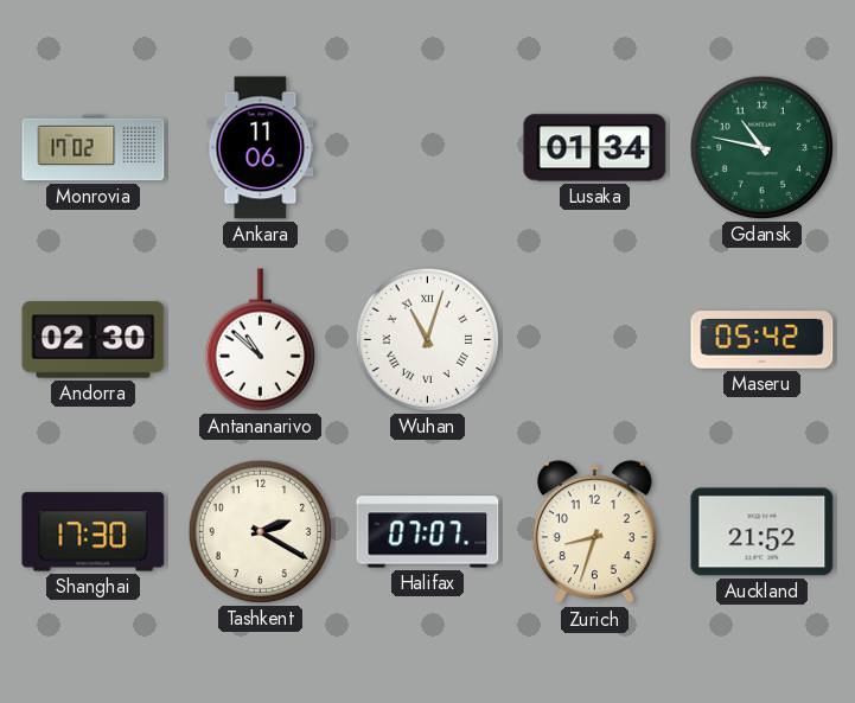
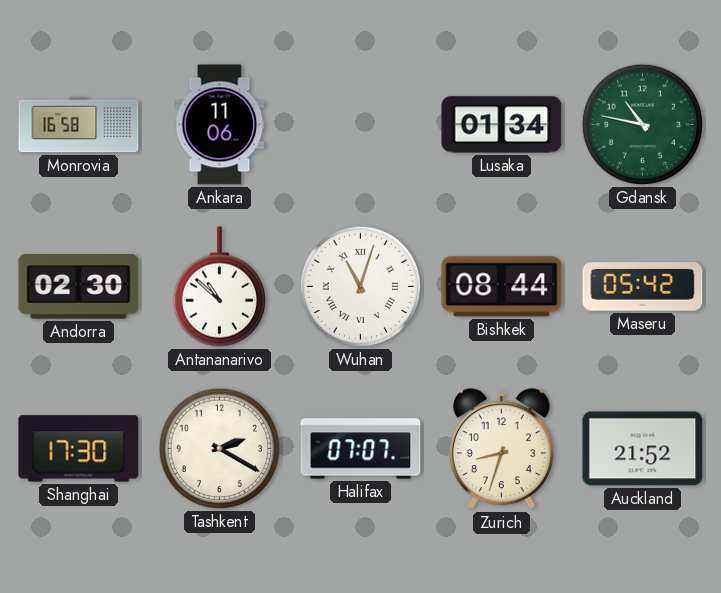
Monrovia: 17:02 -> 16:58 (79, 125)
Bishkek: none -> 08:44 (502, 287)
